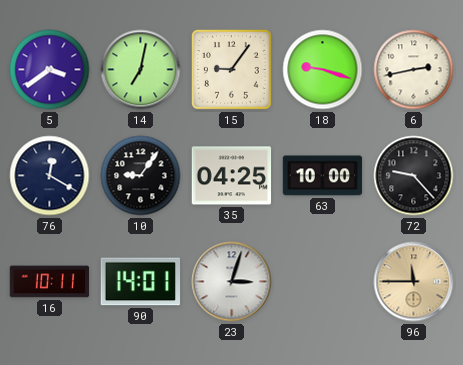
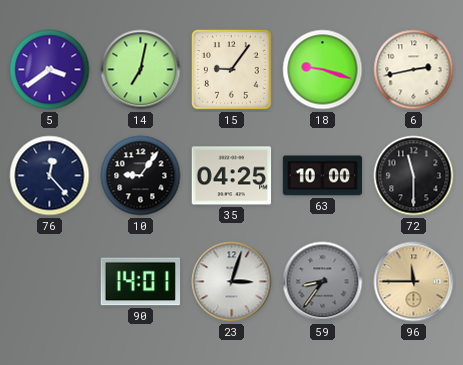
76: 12:20 -> 12:23 (50, 176)
72: 9:23 -> 11:30 (414, 176)
16: 10:11 -> none (50, 282)
59: none -> 8:36 (323, 282)
